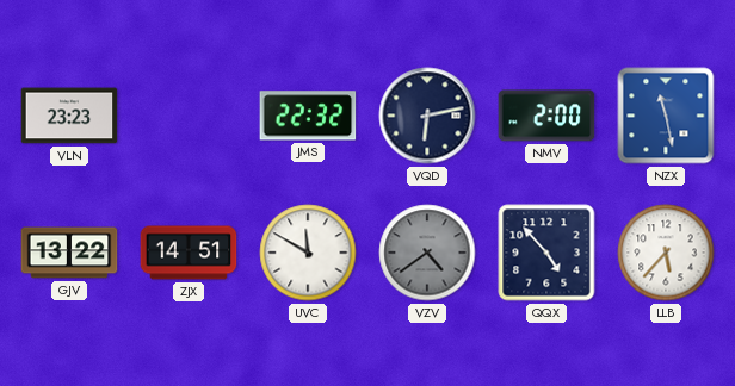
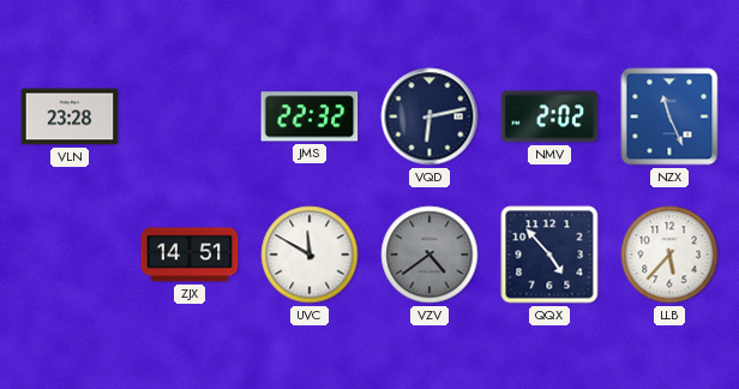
VLN: 23:23 -> 23:28 (70, 116)
NMV: 2:00 -> 2:02 (549, 116)
NZX: 11:28 -> 11:26 (669, 116)
GJV: 13:22 -> none (69, 253)
